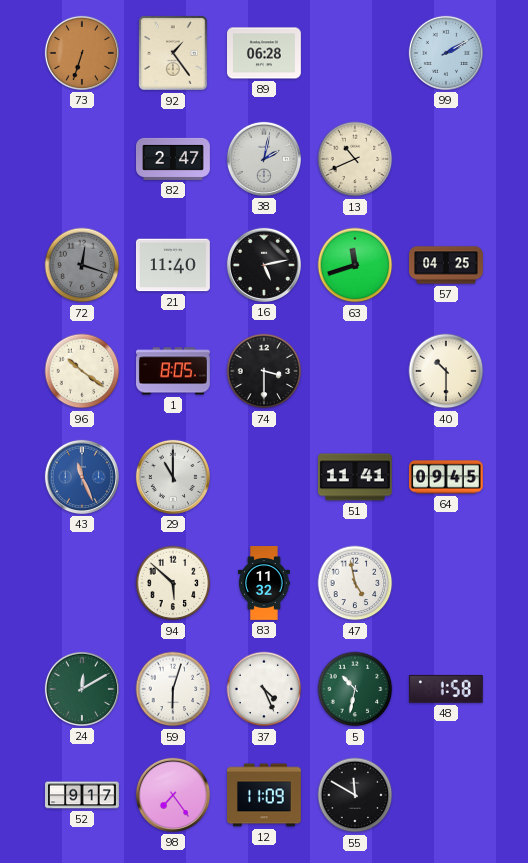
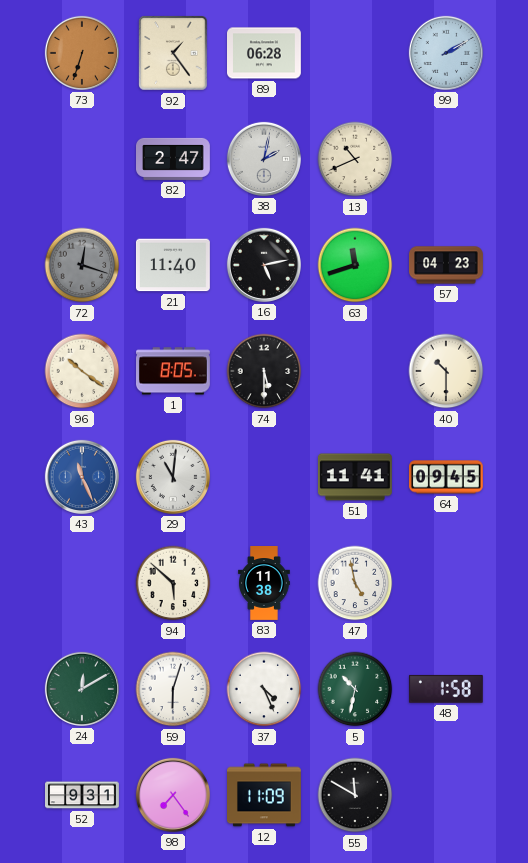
57: 04:25 -> 04:23 (447, 265)
74: 3:30 -> 5:30 (264, 371)
29: 11:00 -> 11:01 (173, 477)
83: 11:32 -> 11:38 (265, 584)
52: 9:17 -> 9:31 (83, 795)
